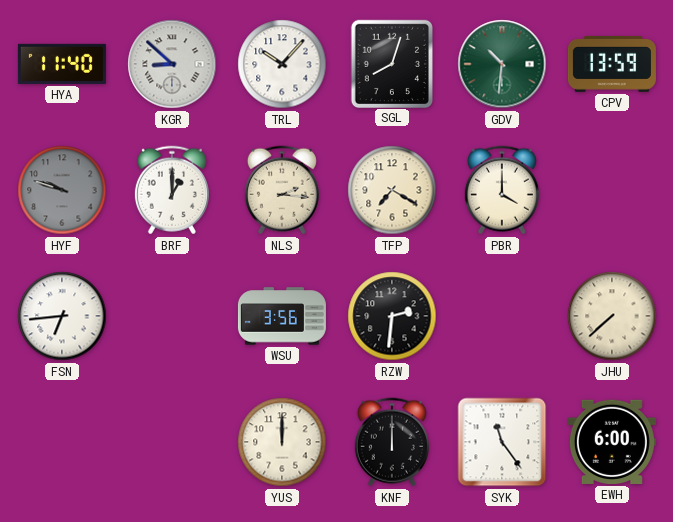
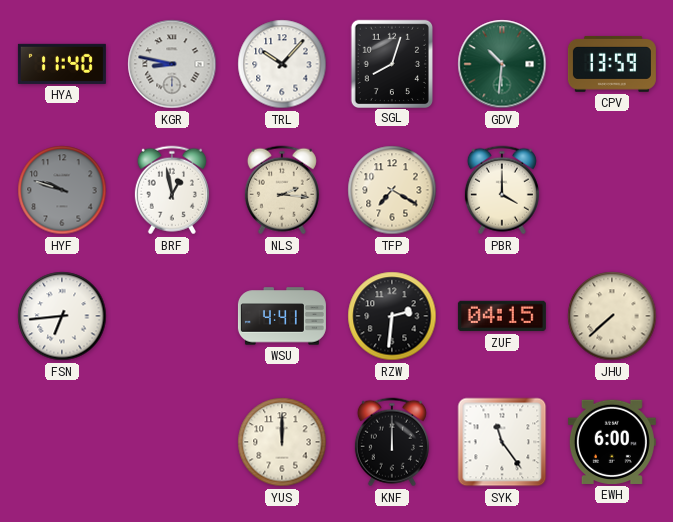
KGR: 8:52 -> 8:47 (172, 64)
BRF: 1:00 -> 12:58 (172, 190)
WSU: 3:56 -> 4:41 (282, 316)
ZUF: none -> 04:15 (502, 316)
